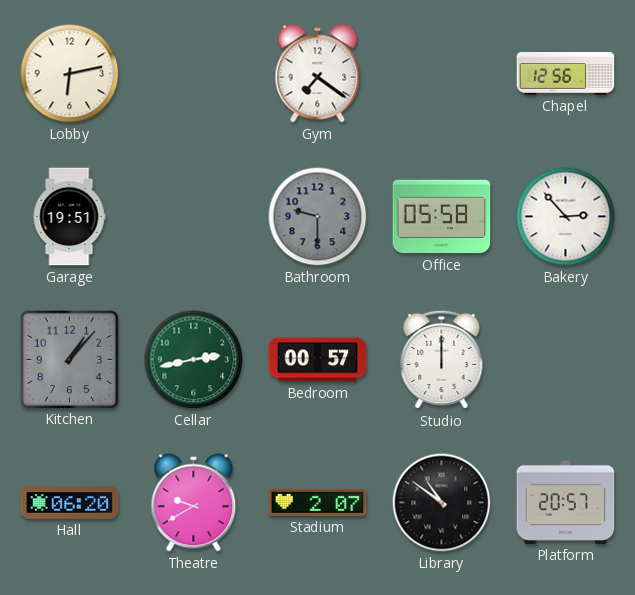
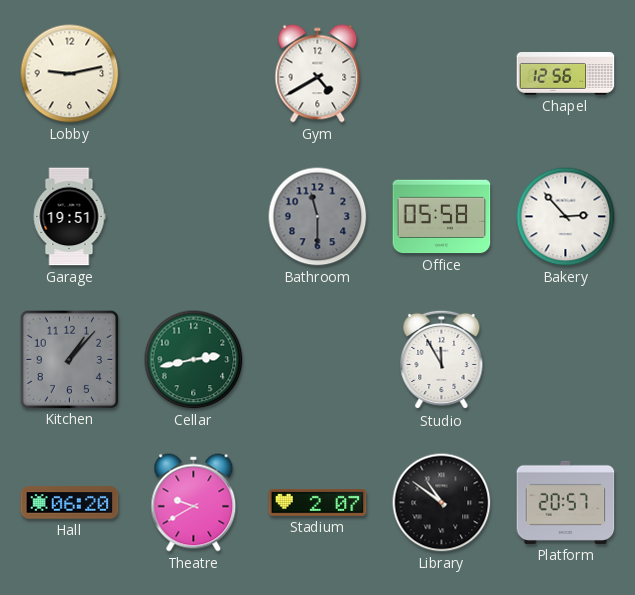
Lobby: 6:13 -> 9:13 (70, 74)
Gym: 7:21 -> 4:40 (318, 74)
Bathroom: 9:30 -> 11:30 (318, 217)
Bedroom: 00:57 -> none (318, 360)
Studio: 12:00 -> 11:55 (442, 360)
